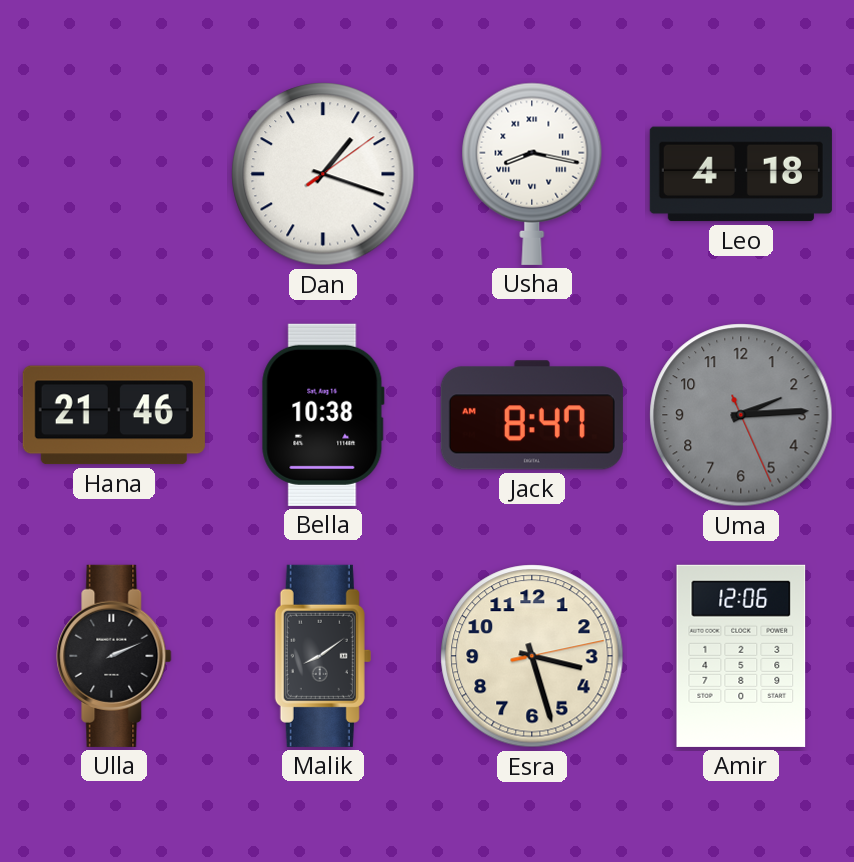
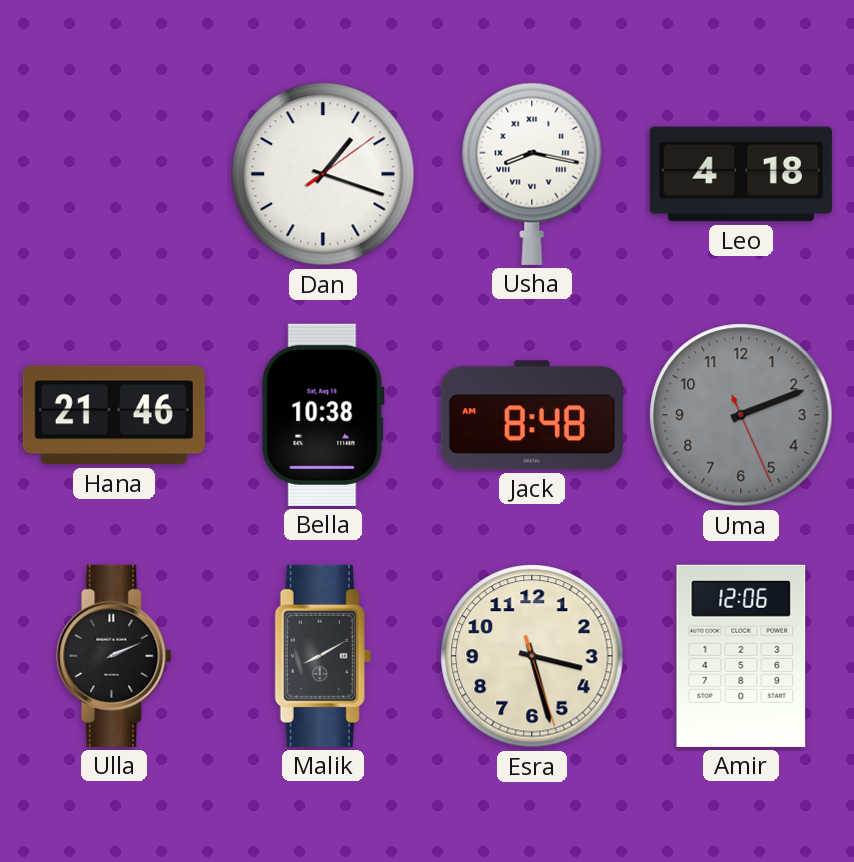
Jack: 8:47 -> 8:48 (532, 415)
Uma: 2:14 -> 2:11 (741, 415)
Malik: 8:09 -> 8:10 (323, 656)
Esra: 3:27:13 -> 3:27:27 (532, 656)
